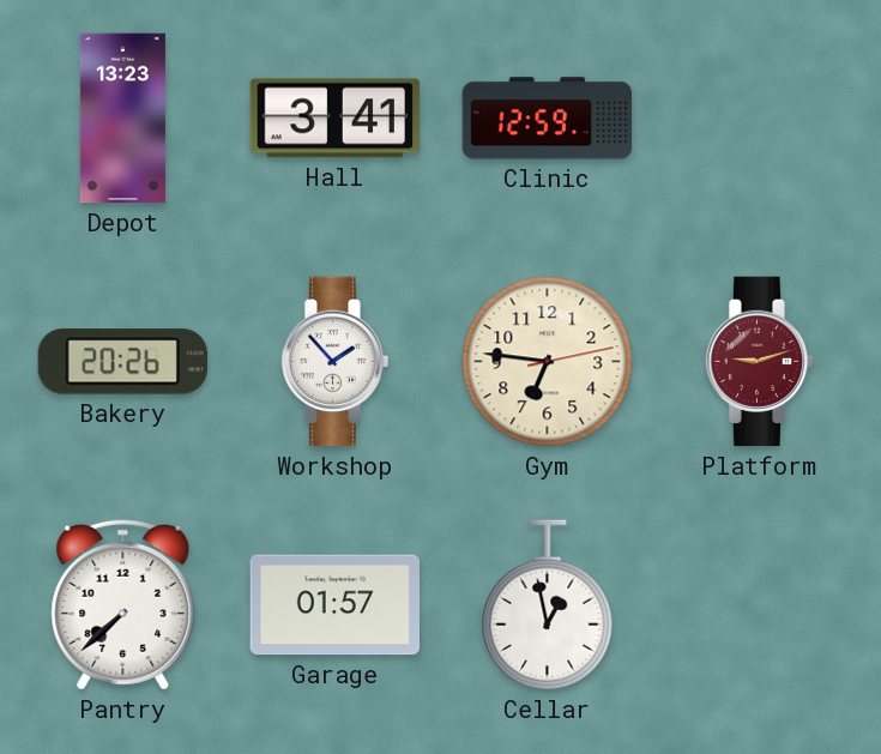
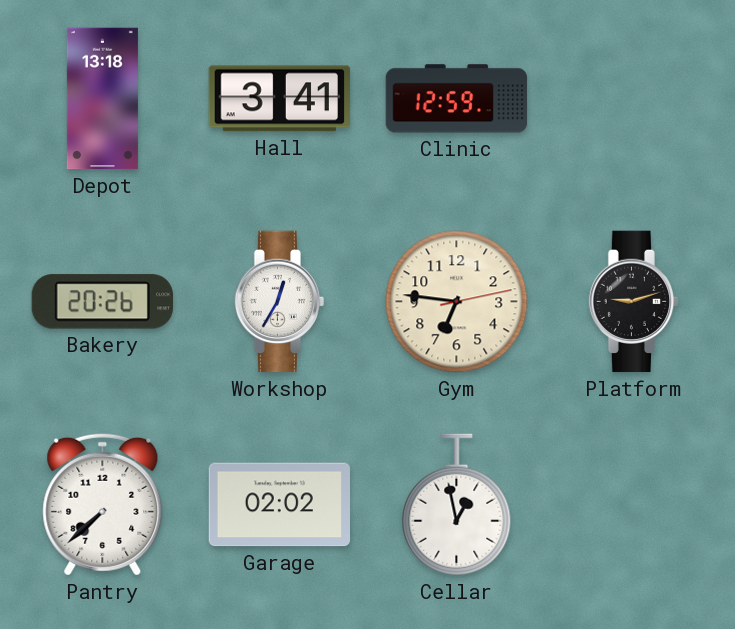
Depot: 13:23 -> 13:18 (102, 99)
Workshop: 1:53 -> 12:35 (280, 302)
Platform dial: burgundy -> black (634, 302)
Garage: 01:57 -> 02:02 (280, 505)
